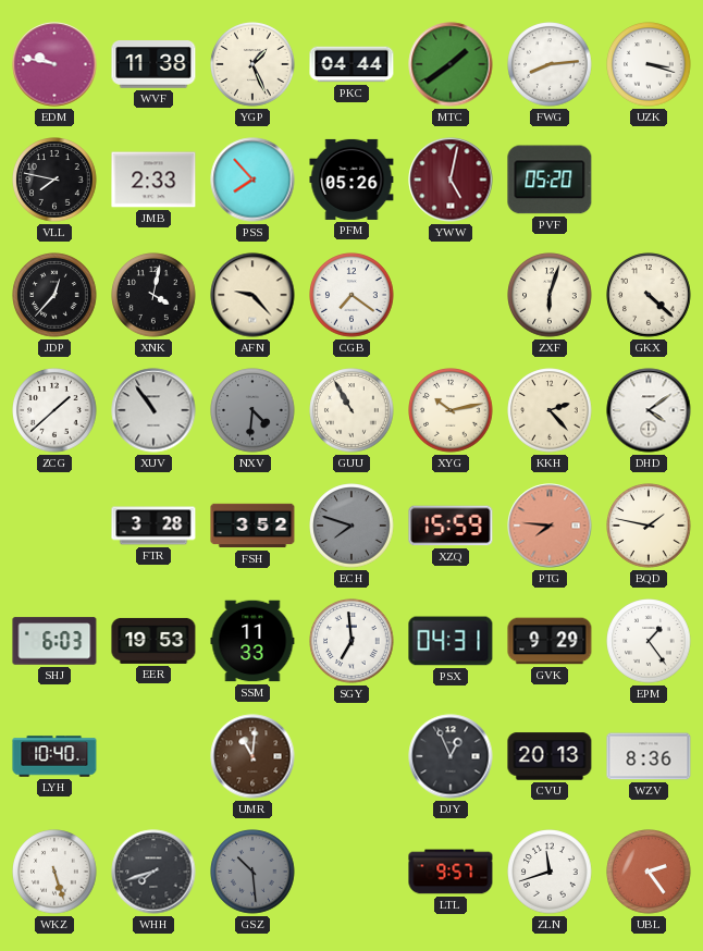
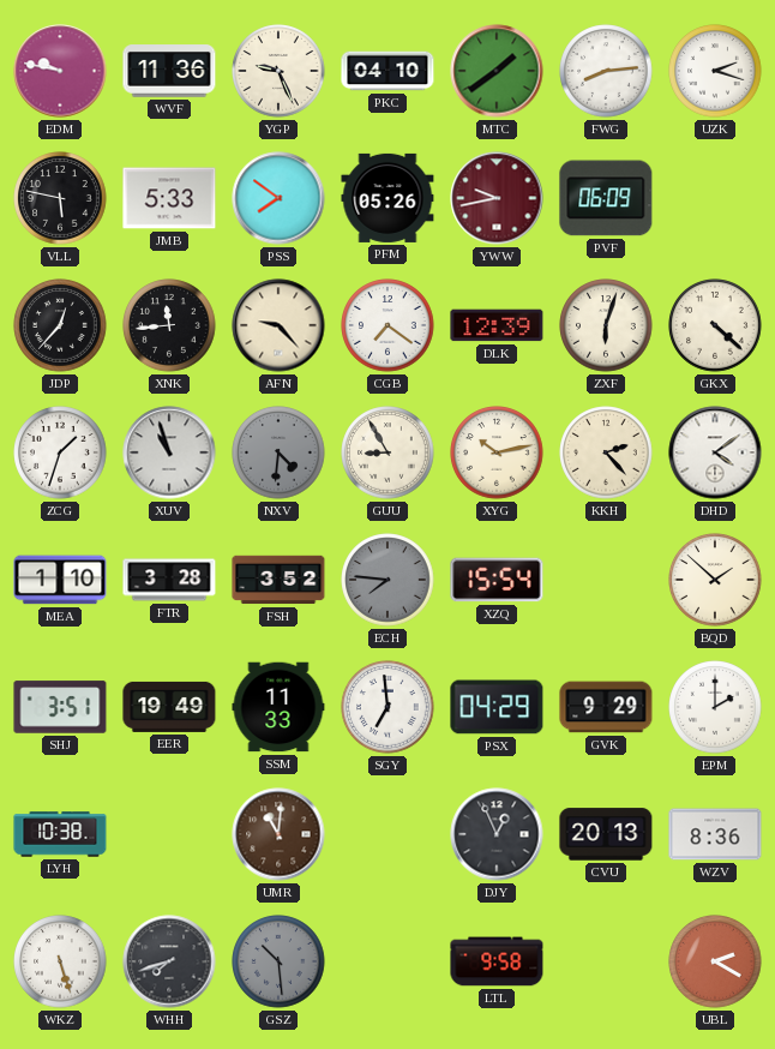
WVF: 11:38 -> 11:36 (169, 71)
YGP: 1:26 -> 9:26 (278, 71)
PKC: 04:44 -> 04:10 (387, 71)
UZK: 3:18 -> 2:18 (715, 71)
VLL: 7:47 -> 5:47 (60, 198)
JMB: 2:33 -> 5:33 (169, 198)
PSS: 7:53 -> 7:51 (278, 198)
YWW: 5:02 -> 9:43 (497, 198)
PVF: 05:20 -> 06:09 (606, 198)
XNK: 4:02 -> 11:44 (169, 325)
DLK: none -> 12:39 (497, 325)
ZCG: 1:38 -> 1:33 (60, 452)
XUV: 10:54 -> 10:57 (169, 452)
GUU: 10:55 -> 8:55 (387, 452)
MEA: none -> 1:10 (60, 580)
ECH: 7:48 -> 7:46 (387, 580)
XZQ: 15:59 -> 15:54 (497, 580)
PTG: 7:46 -> none (550, 526)
BQD: 1:47 -> 1:52 (715, 580)
SHJ: 6:03 -> 3:51 (60, 707)
EER: 19:53 -> 19:49 (169, 707)
PSX: 04:31 -> 04:29 (497, 707)
EPM: 1:24 -> 2:00 (715, 707)
LYH: 10:40 -> 10:38 (60, 834)
LTL: 9:57 -> 9:58 (497, 961)
ZLN: 11:42 -> none (550, 872)
UBL: 2:24 -> 2:20 (715, 961)
